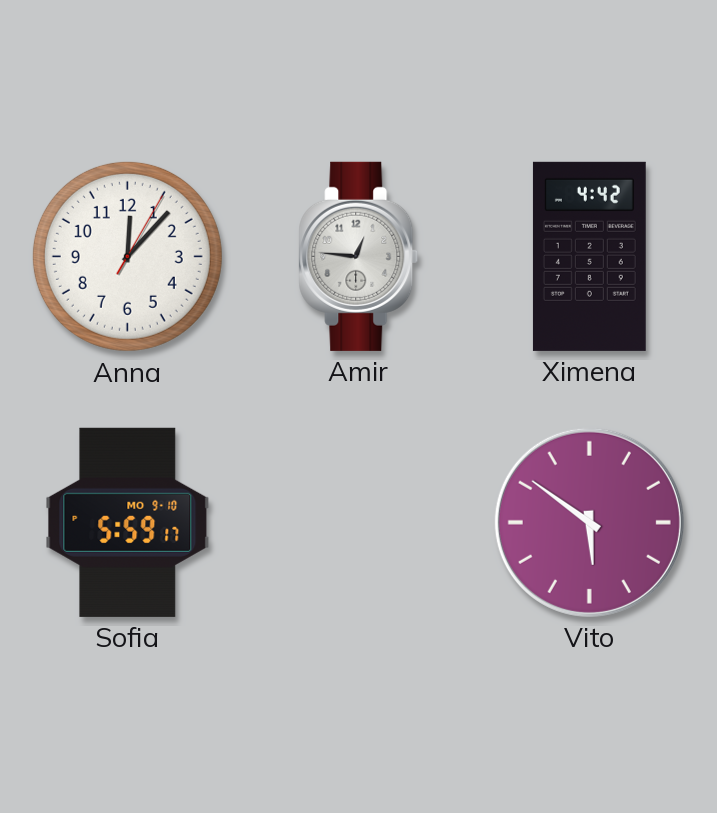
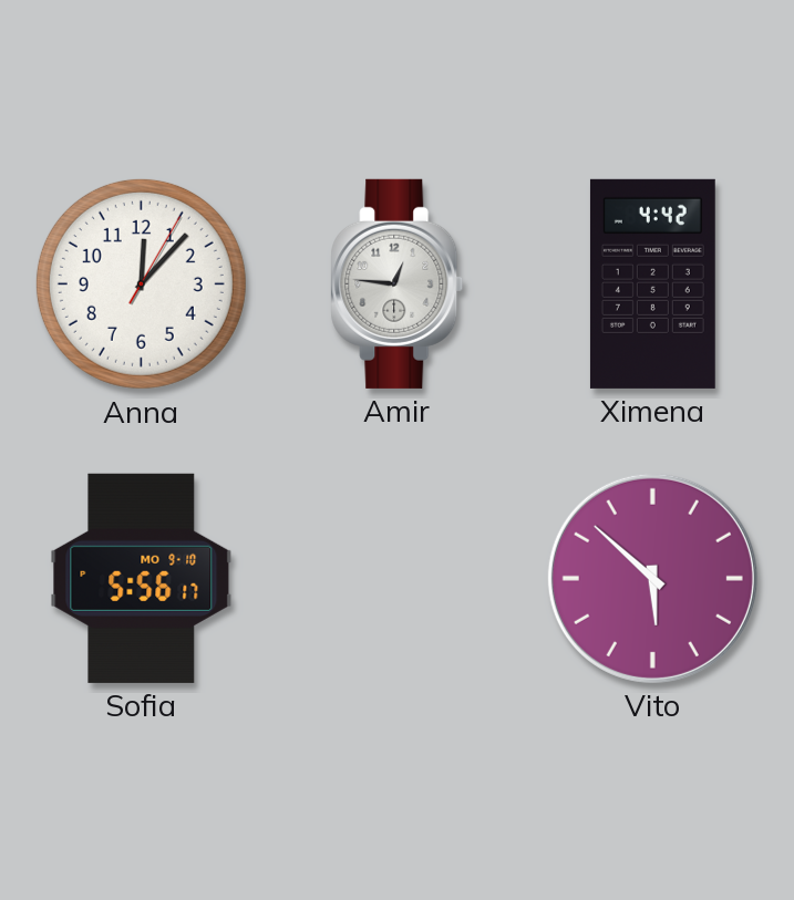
Sofia: 5:59 -> 5:56 (142, 578)
Vito: 5:51 -> 5:52 (652, 578)
